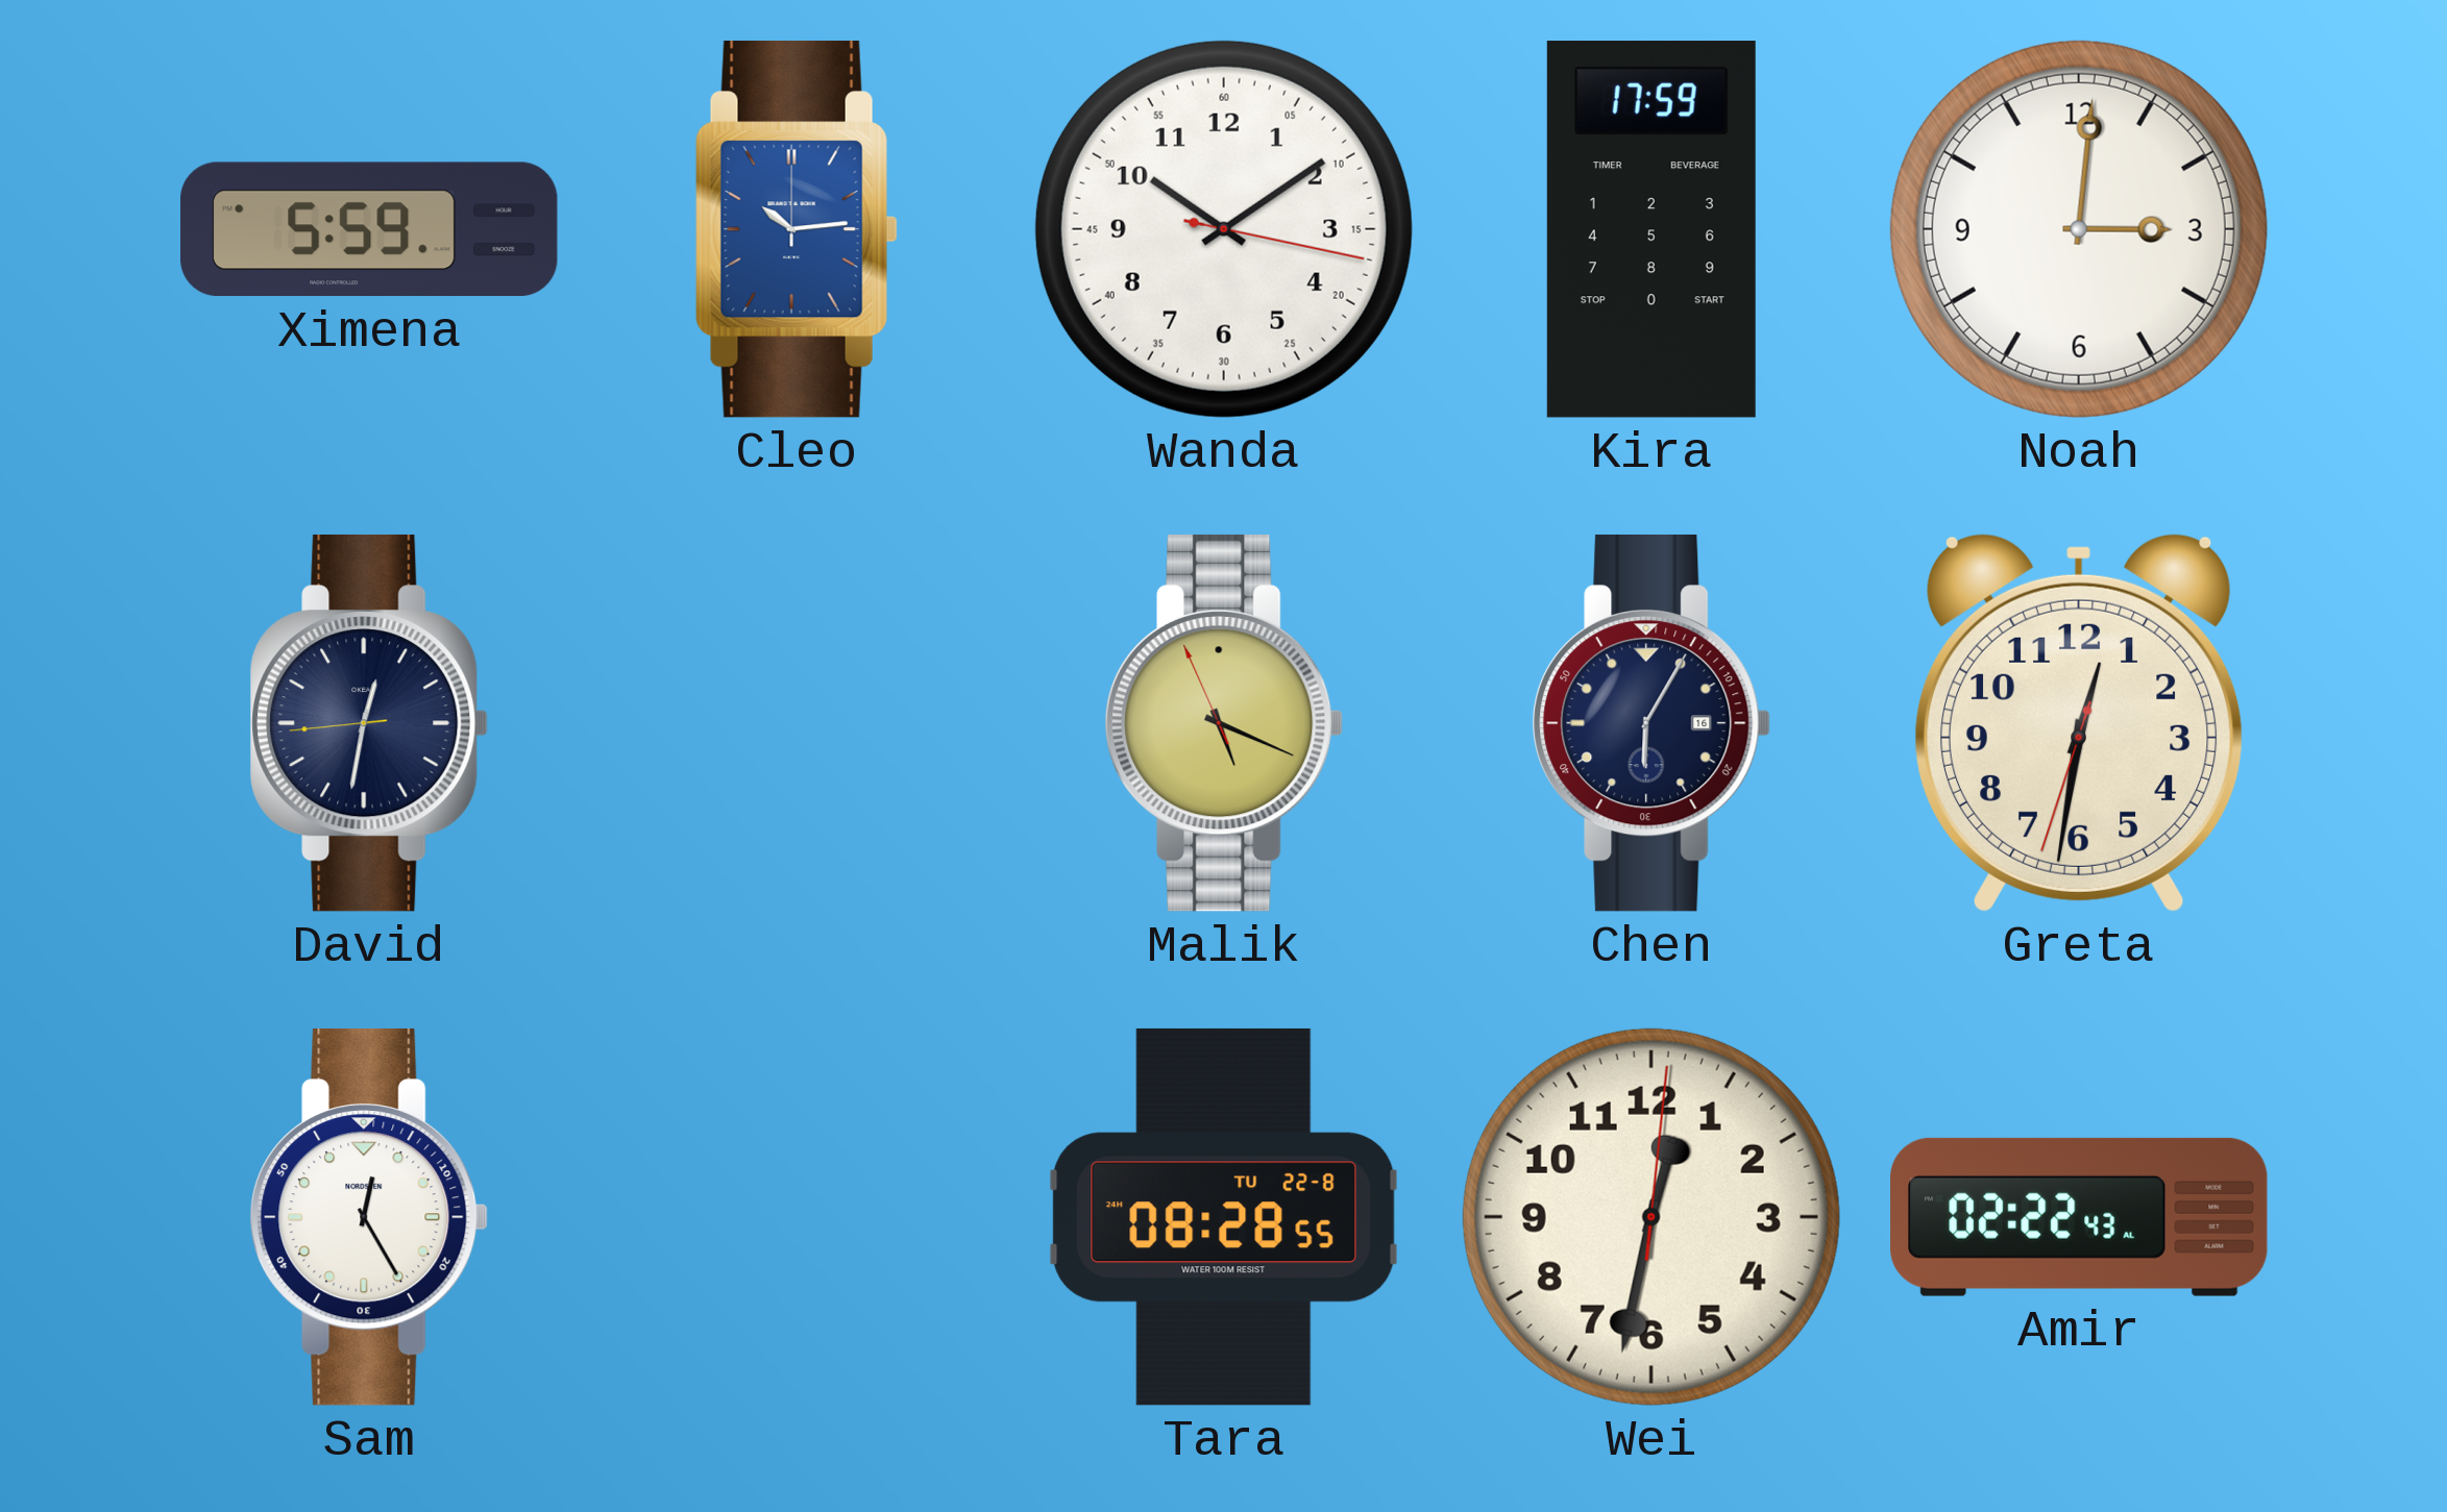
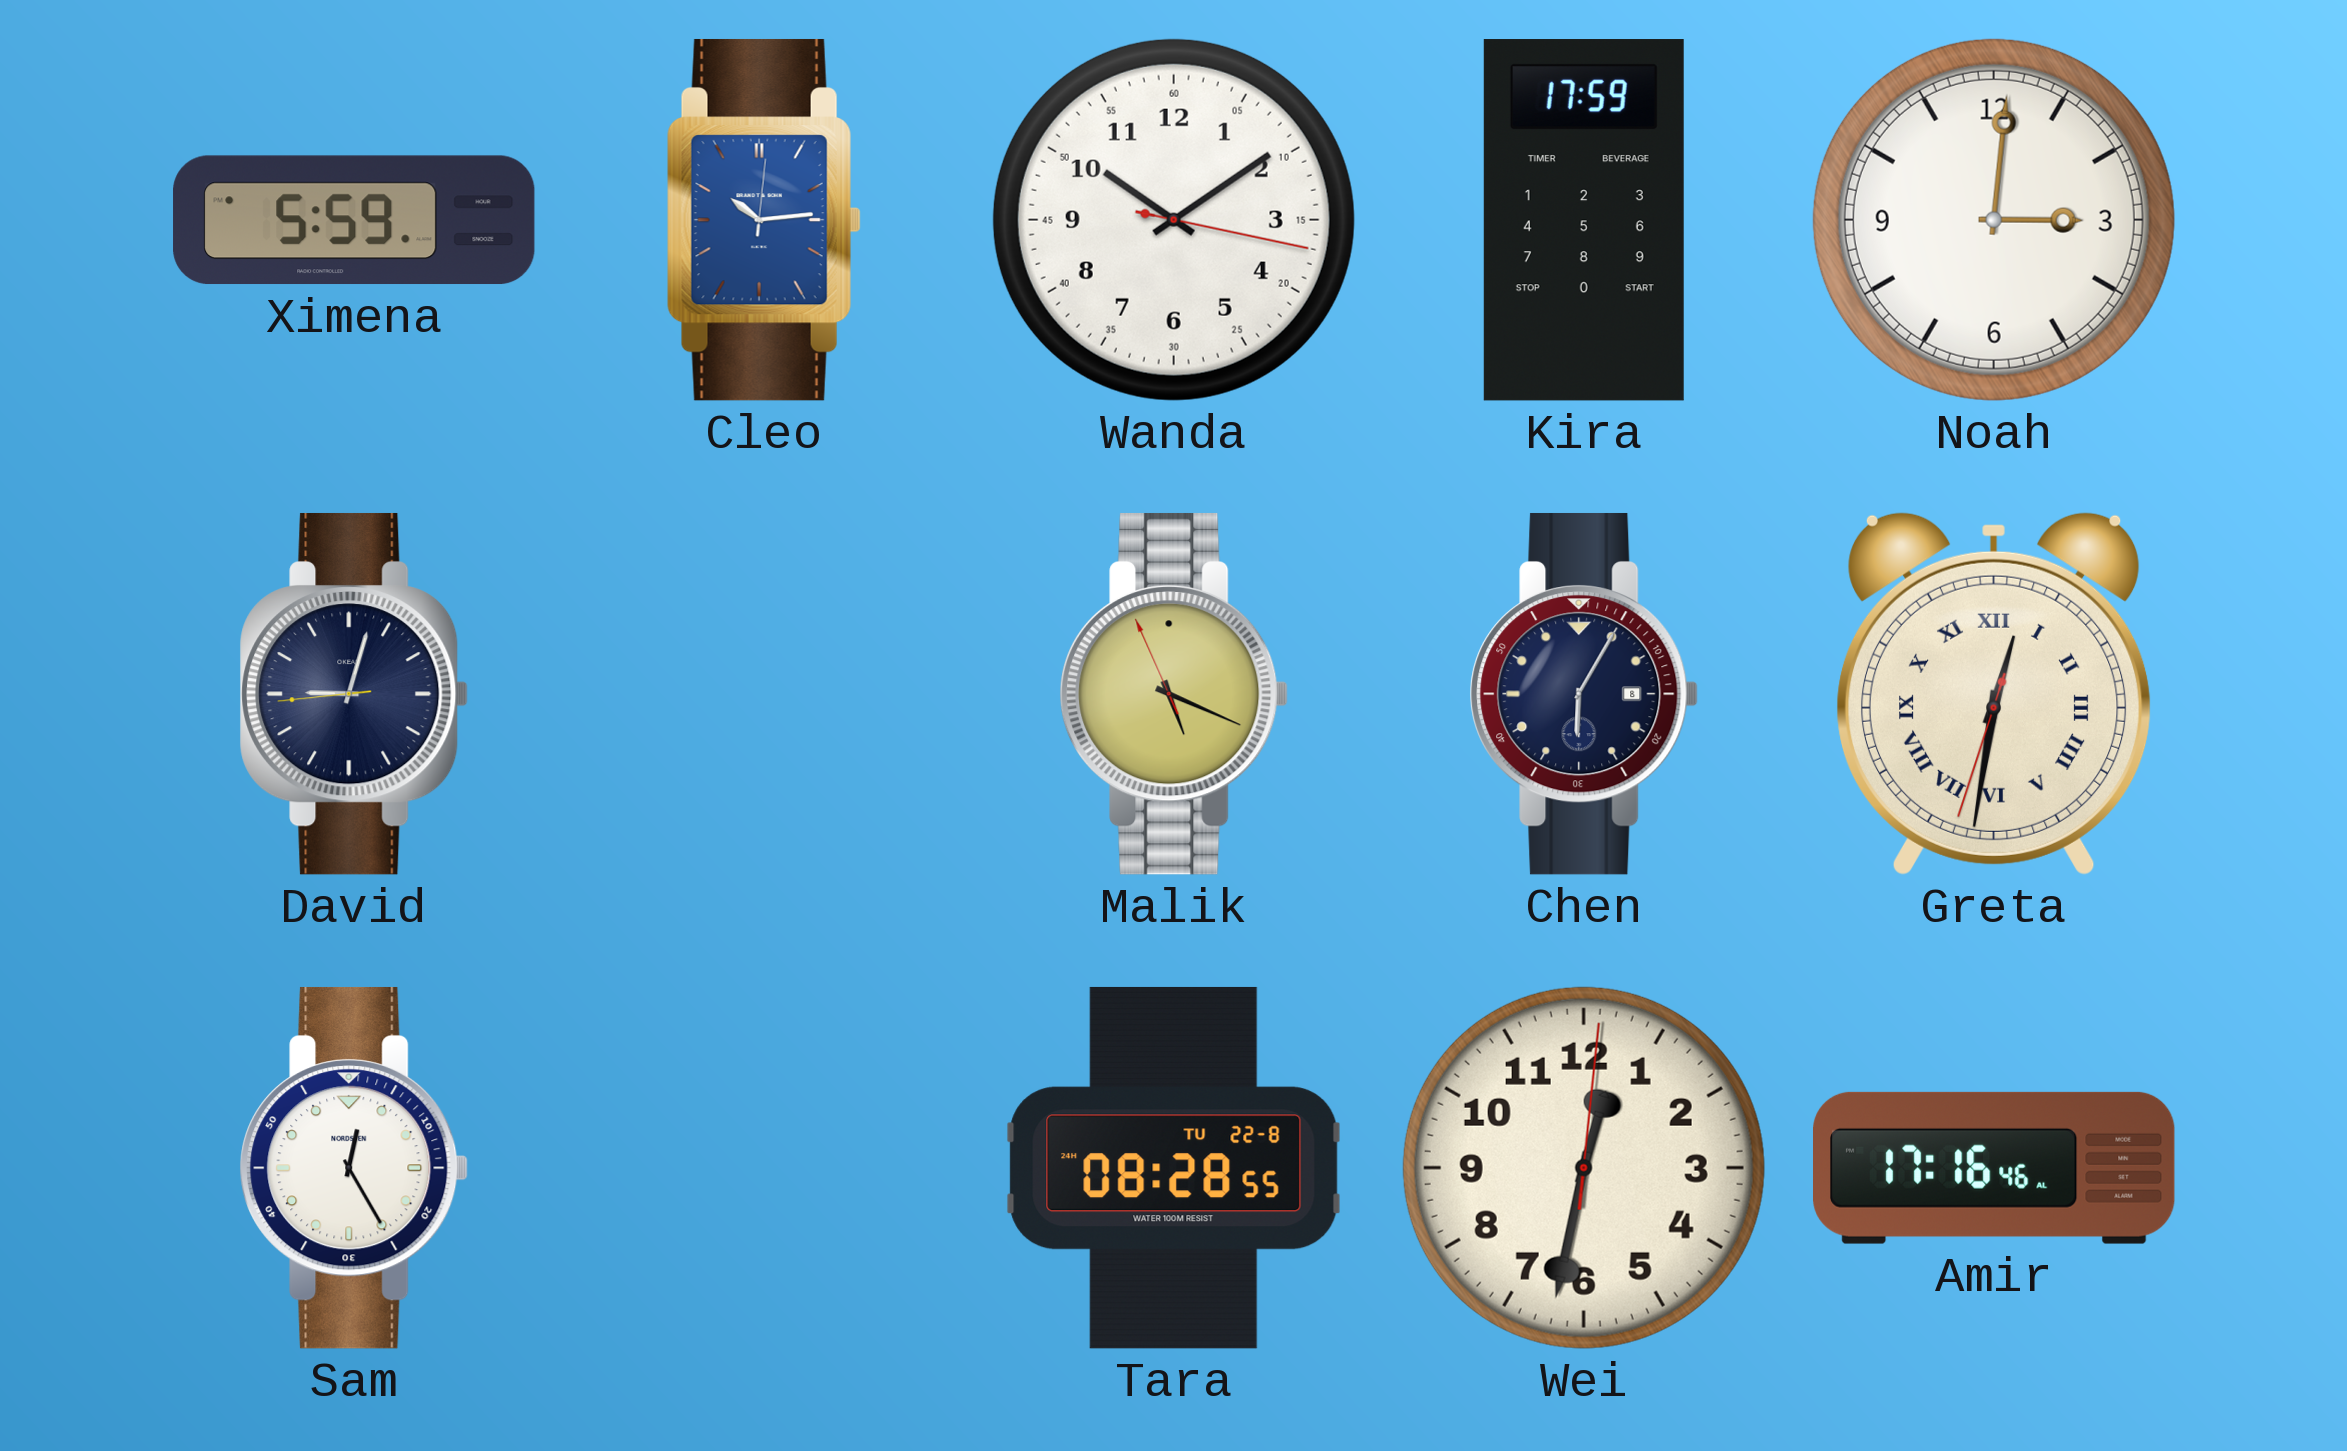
Cleo: 10:14:00 -> 10:14:01 (764, 220)
David: 12:31 -> 9:02 (354, 694)
Chen date: 16 -> 8 (1584, 694)
Greta numerals: Arabic -> Roman (1994, 694)
Amir: 02:22 -> 17:16 (1995, 1168)
